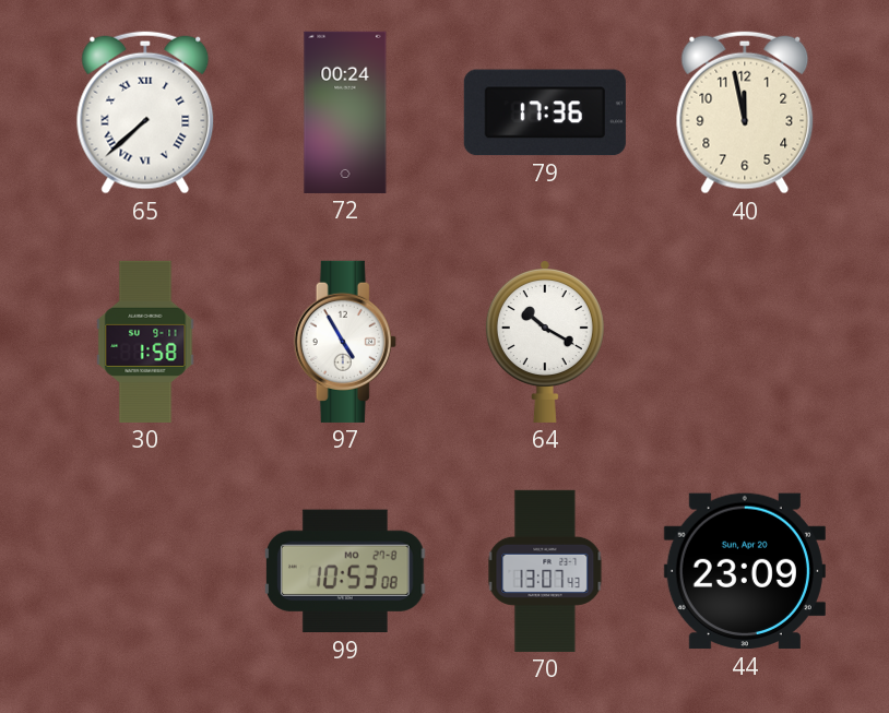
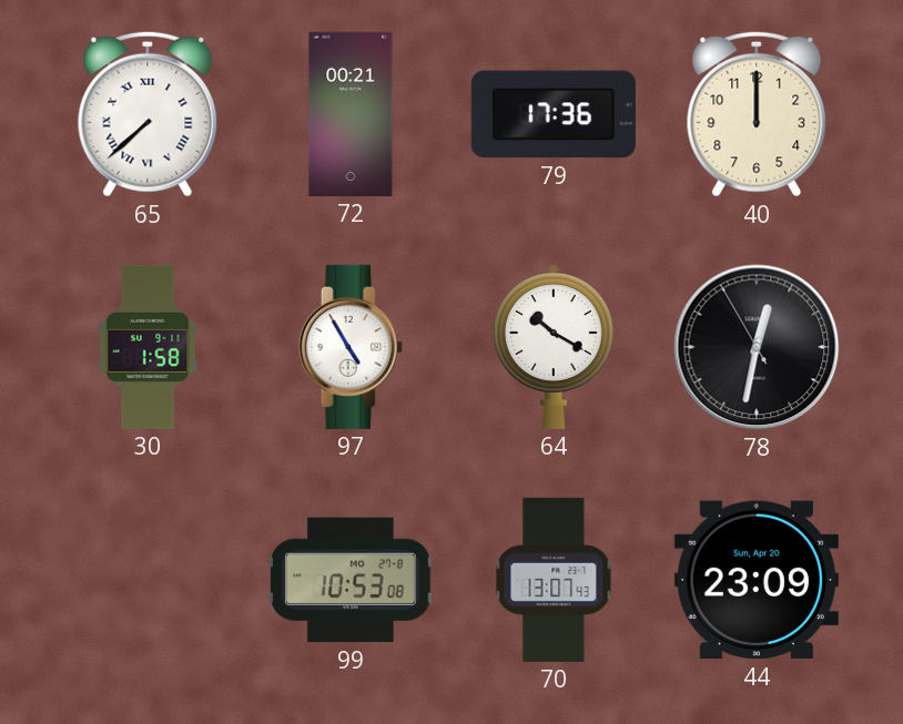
72: 00:24 -> 00:21 (351, 114)
40: 11:58 -> 12:00 (757, 114)
78: none -> 12:31 (757, 347)
